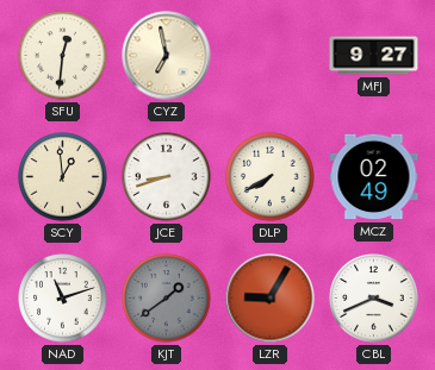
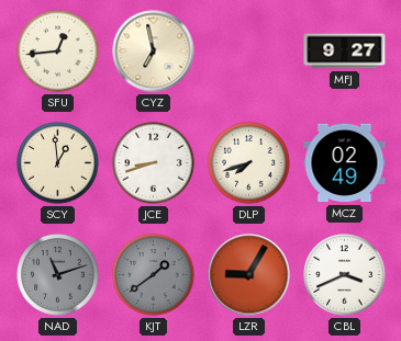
SFU: 12:31 -> 12:44 (58, 52)
DLP: 7:40 -> 7:42 (249, 163)
NAD dial: white -> grey (58, 275)
